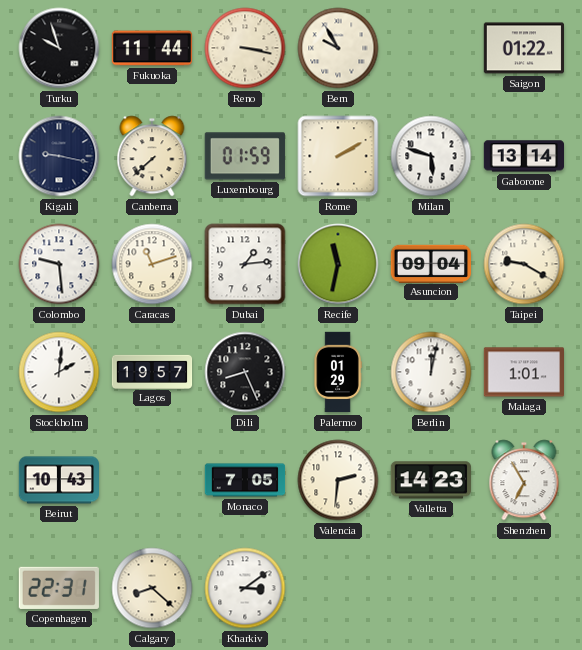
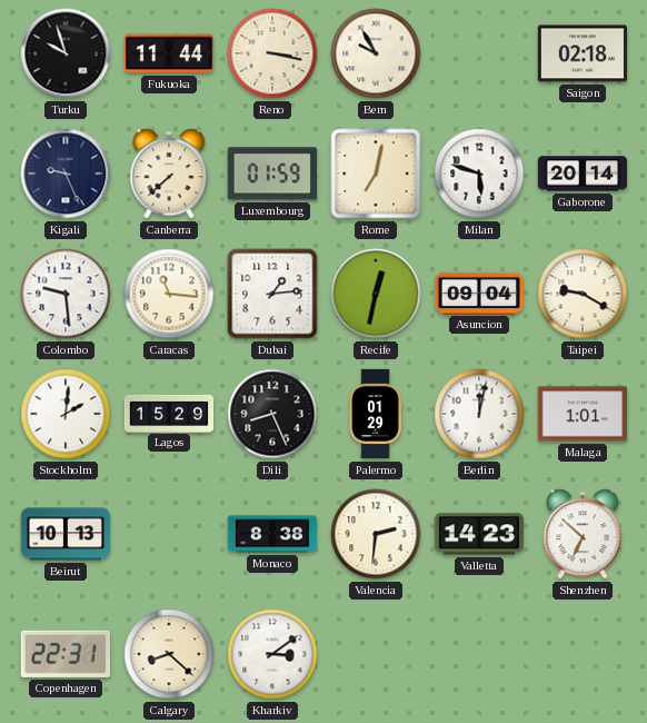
Saigon: 01:22 -> 02:18 (581, 53)
Kigali: 9:17 -> 9:26 (66, 174)
Rome: 2:10 -> 7:02 (376, 174)
Gaborone: 13:14 -> 20:14 (581, 174)
Caracas: 11:12 -> 11:16 (169, 294)
Recife: 11:32 -> 12:32 (376, 294)
Lagos: 19:57 -> 15:29 (169, 413)
Beirut: 10:43 -> 10:13 (66, 534)
Monaco: 7:05 -> 8:38 (272, 534)
Shenzhen: 6:55 -> 6:52 (583, 534)
